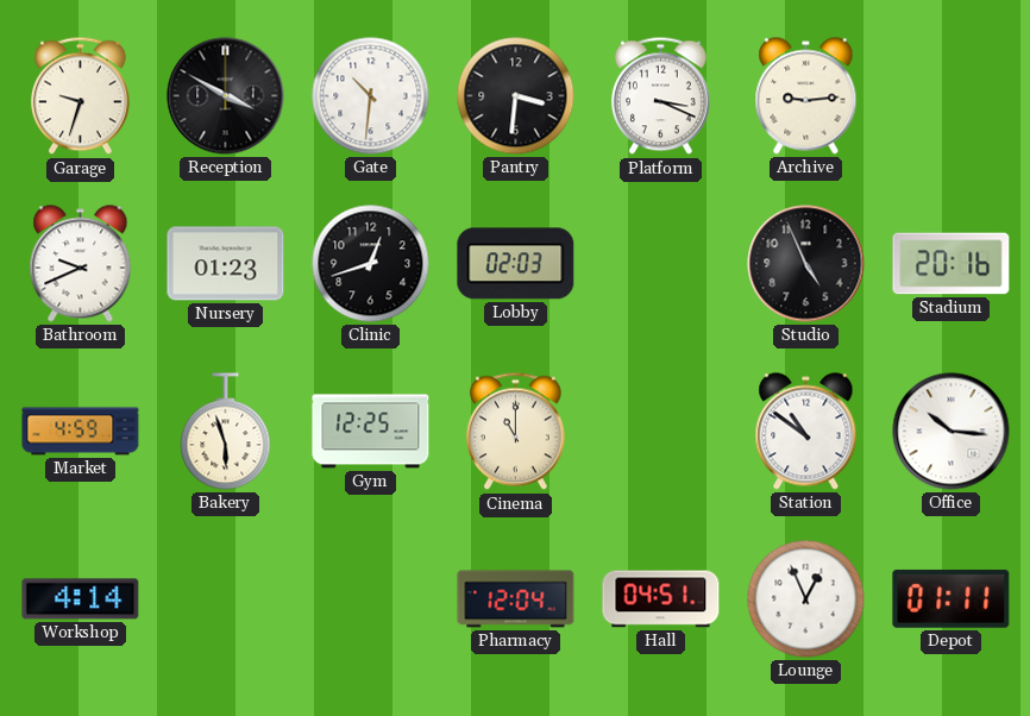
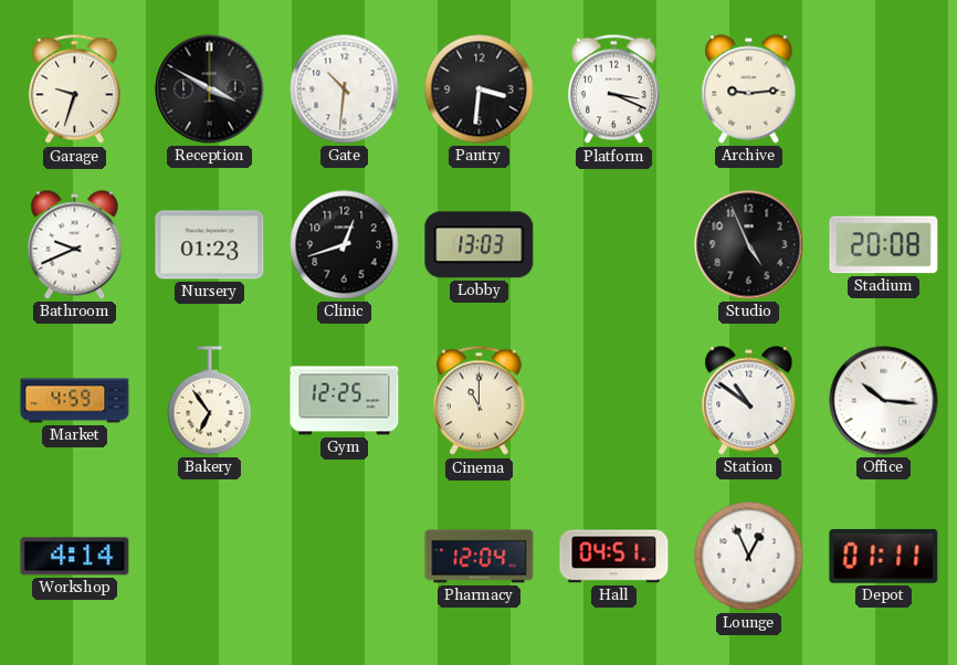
Lobby: 02:03 -> 13:03 (480, 245)
Stadium: 20:16 -> 20:08 (884, 245)
Bakery: 5:57 -> 6:54 (210, 401)
